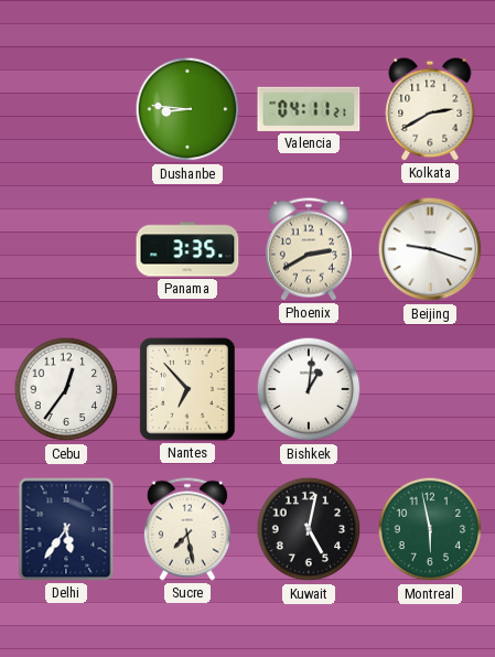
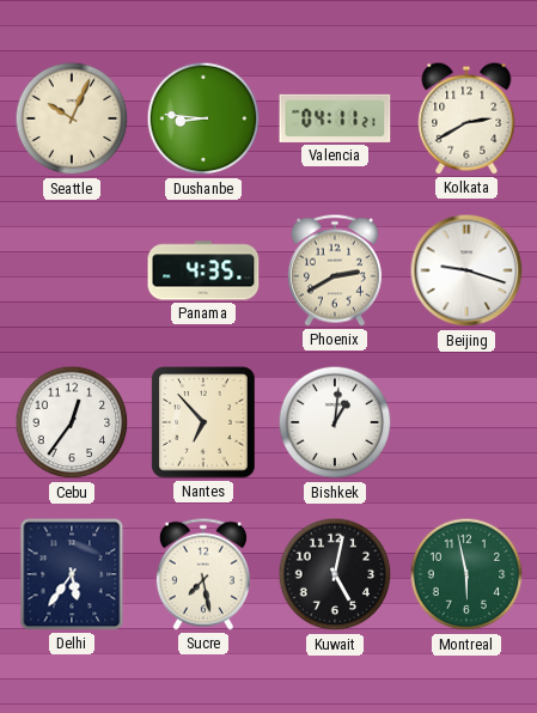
Seattle: none -> 10:04 (72, 118)
Panama: 3:35 -> 4:35 (203, 270)
